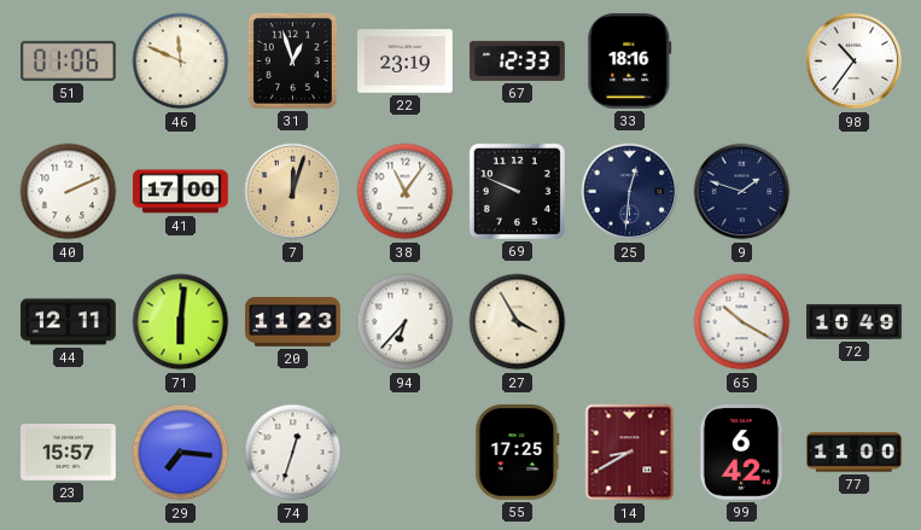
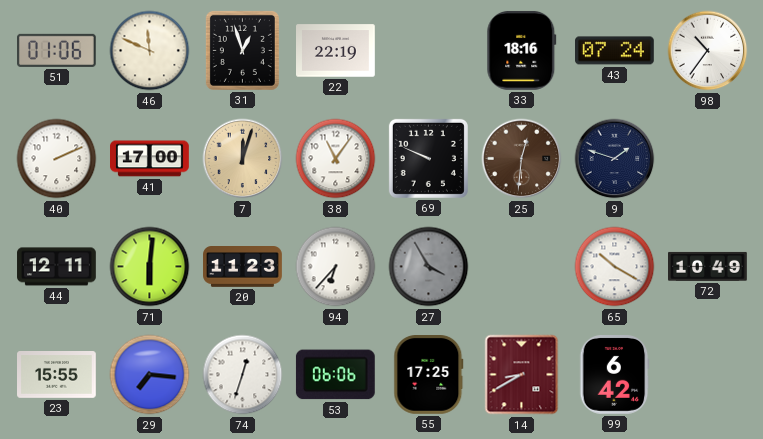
22: 23:19 -> 22:19 (336, 51)
67: 12:33 -> none (518, 60)
43: none -> 07:24 (615, 51)
25 dial: navy -> brown (522, 159)
27 dial: cream -> grey (429, 267)
23: 15:57 -> 15:55 (57, 375)
53: none -> 06:06 (335, 375)
77: 11:00 -> none (855, 453)
